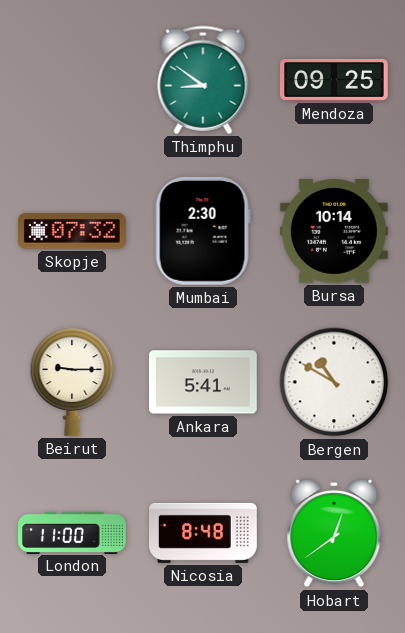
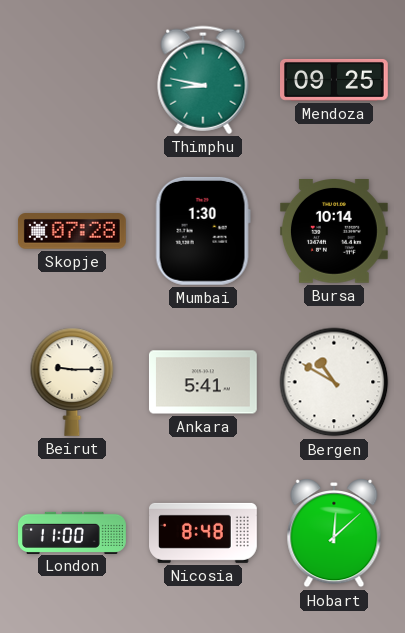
Thimphu: 8:51 -> 8:47 (203, 80)
Skopje: 07:32 -> 07:28 (72, 231)
Mumbai: 2:30 -> 1:30 (203, 231)
Hobart: 12:39 -> 12:08 (334, 533)
